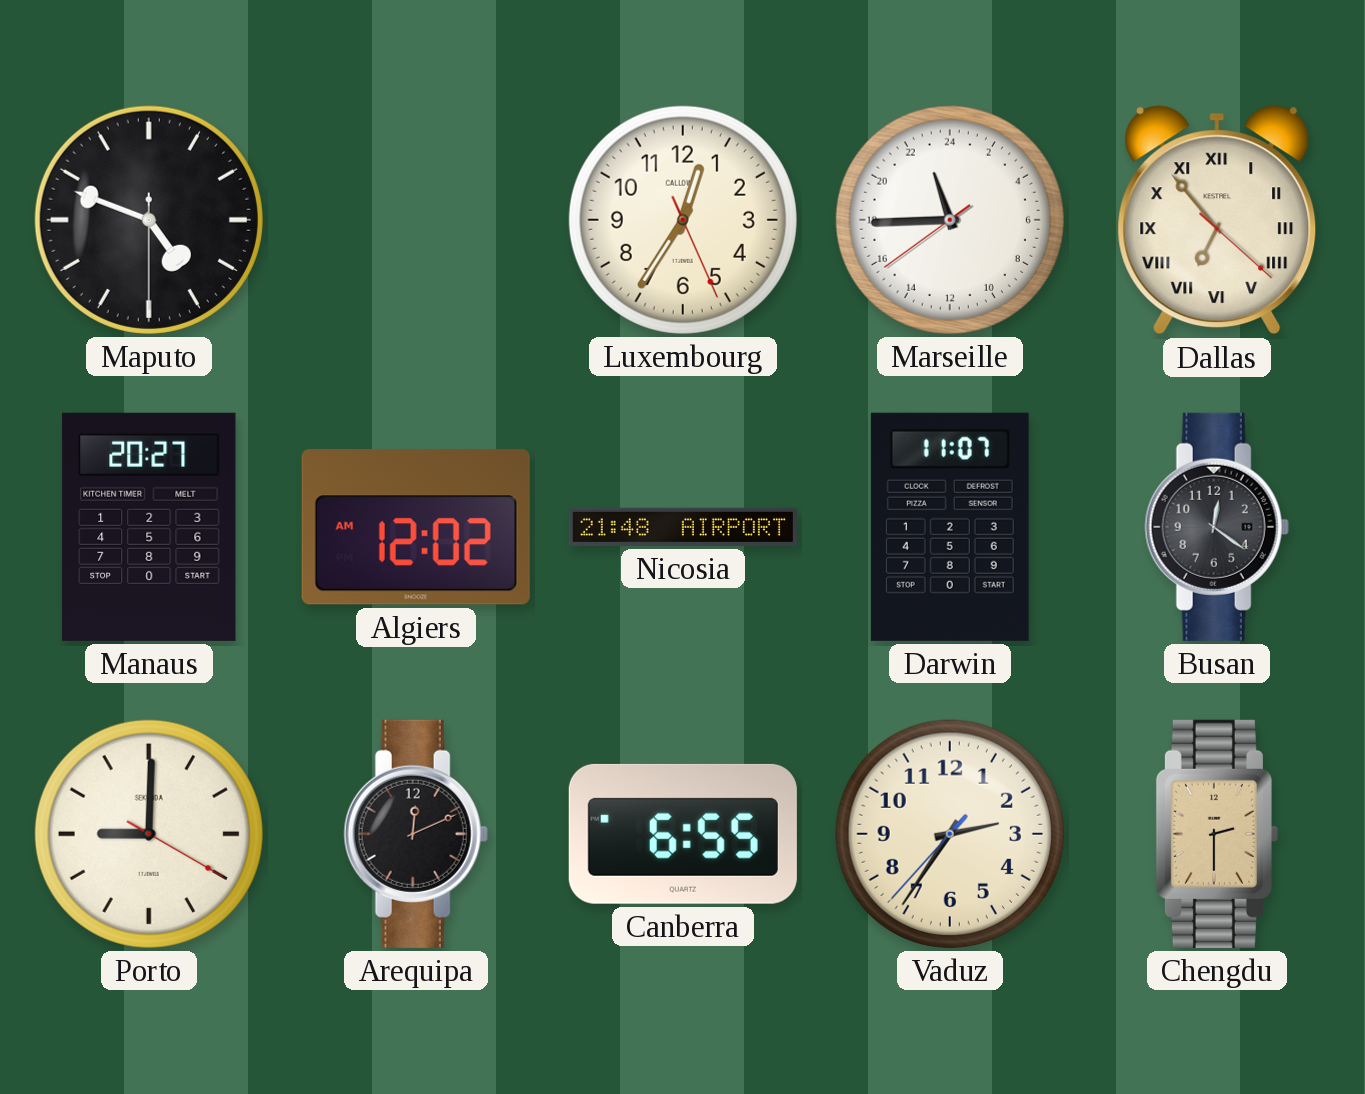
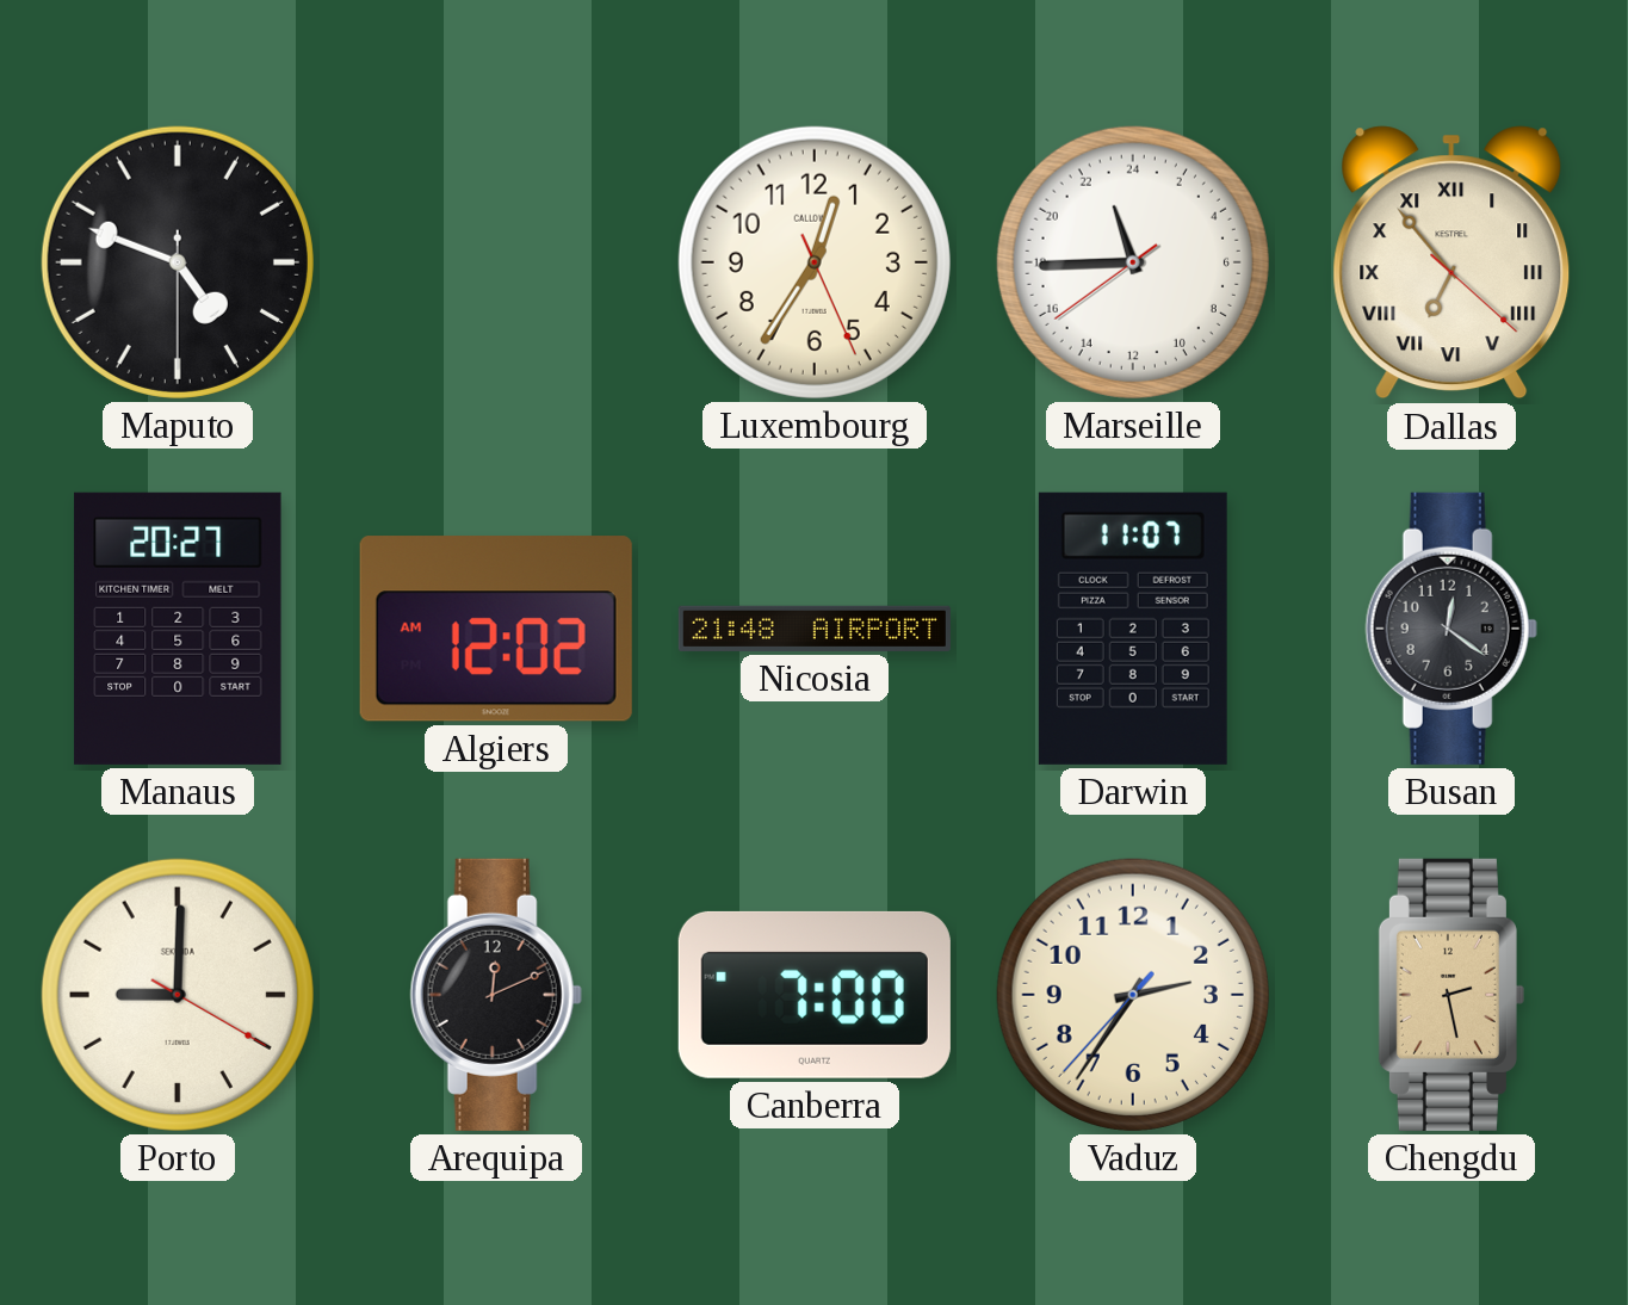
Canberra: 6:55 -> 7:00 (815, 995)
Chengdu: 2:30 -> 2:28 (1451, 995)
